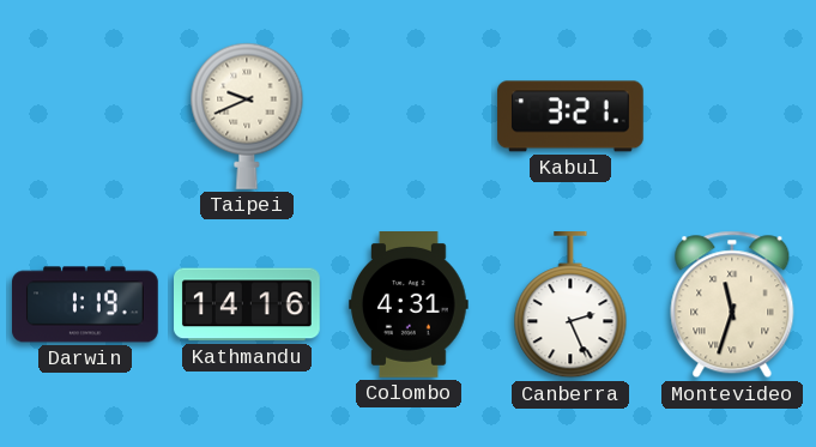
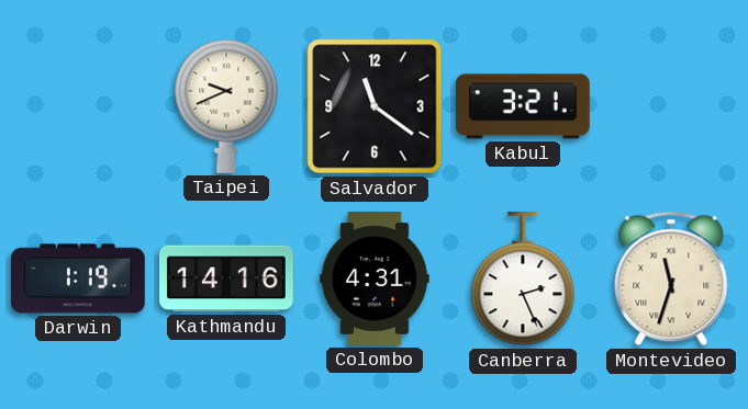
Salvador: none -> 11:21 (375, 106)
